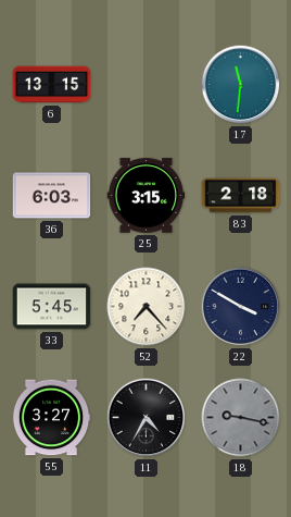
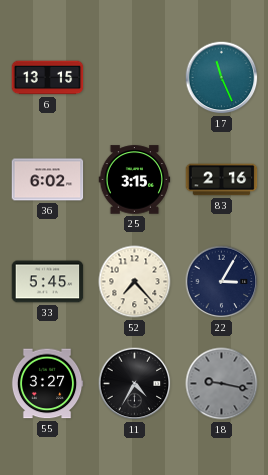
17: 11:31 -> 11:26 (222, 78)
36: 6:03 -> 6:02 (48, 180)
83: 2:18 -> 2:16 (222, 180)
22: 3:50 -> 3:05 (222, 282)
